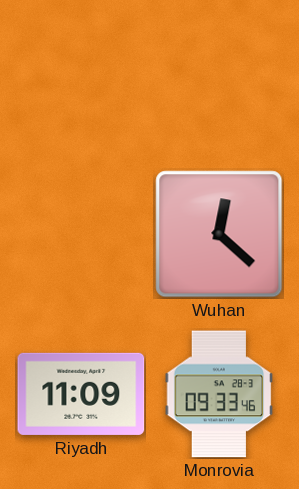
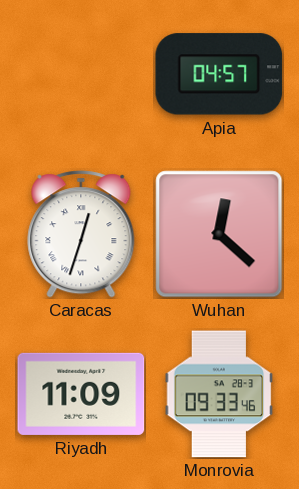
Apia: none -> 04:57 (219, 74)
Caracas: none -> 12:33 (81, 234)
